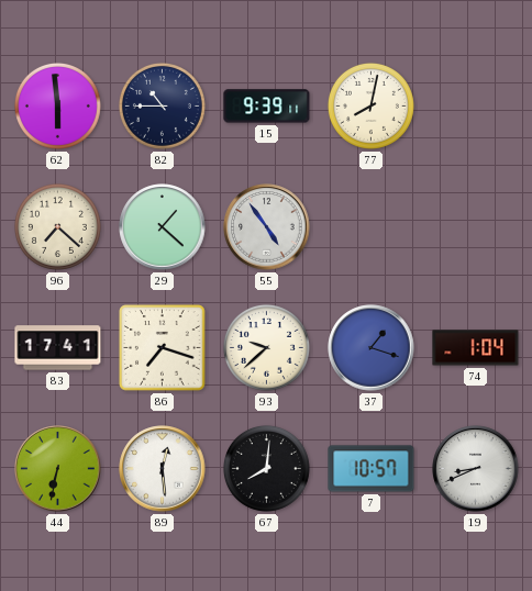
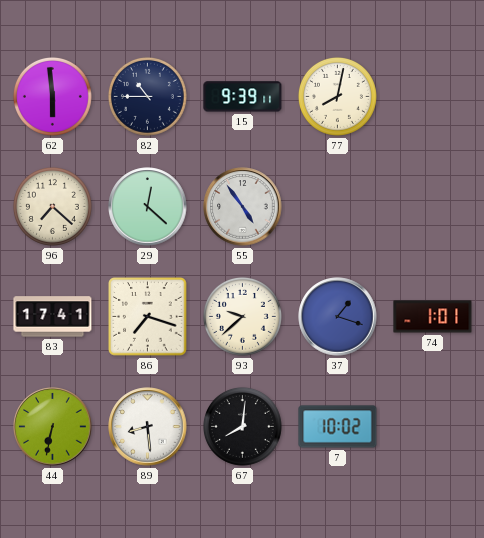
29: 1:22 -> 12:22 (148, 207)
74: 1:04 -> 1:01 (433, 317)
89: 12:29 -> 8:29 (148, 427)
7: 10:57 -> 10:02 (338, 427)
19: 8:41 -> none (476, 469)
